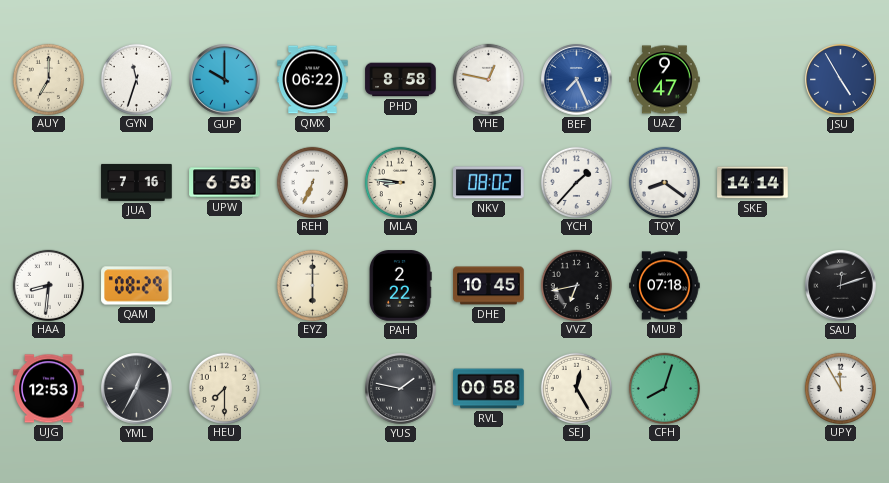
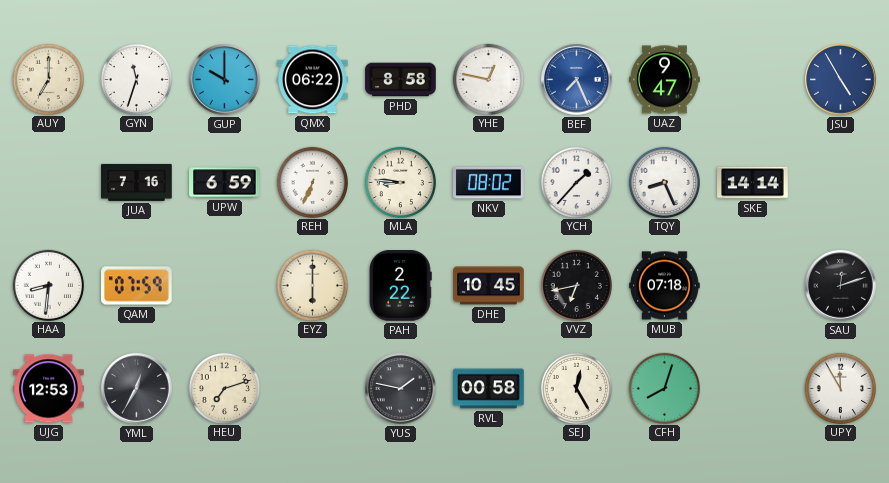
UPW: 6:58 -> 6:59 (225, 183)
TQY: 8:21 -> 8:26 (664, 182)
QAM: 08:29 -> 07:59 (137, 286)
HEU: 7:30 -> 7:12 (224, 388)
